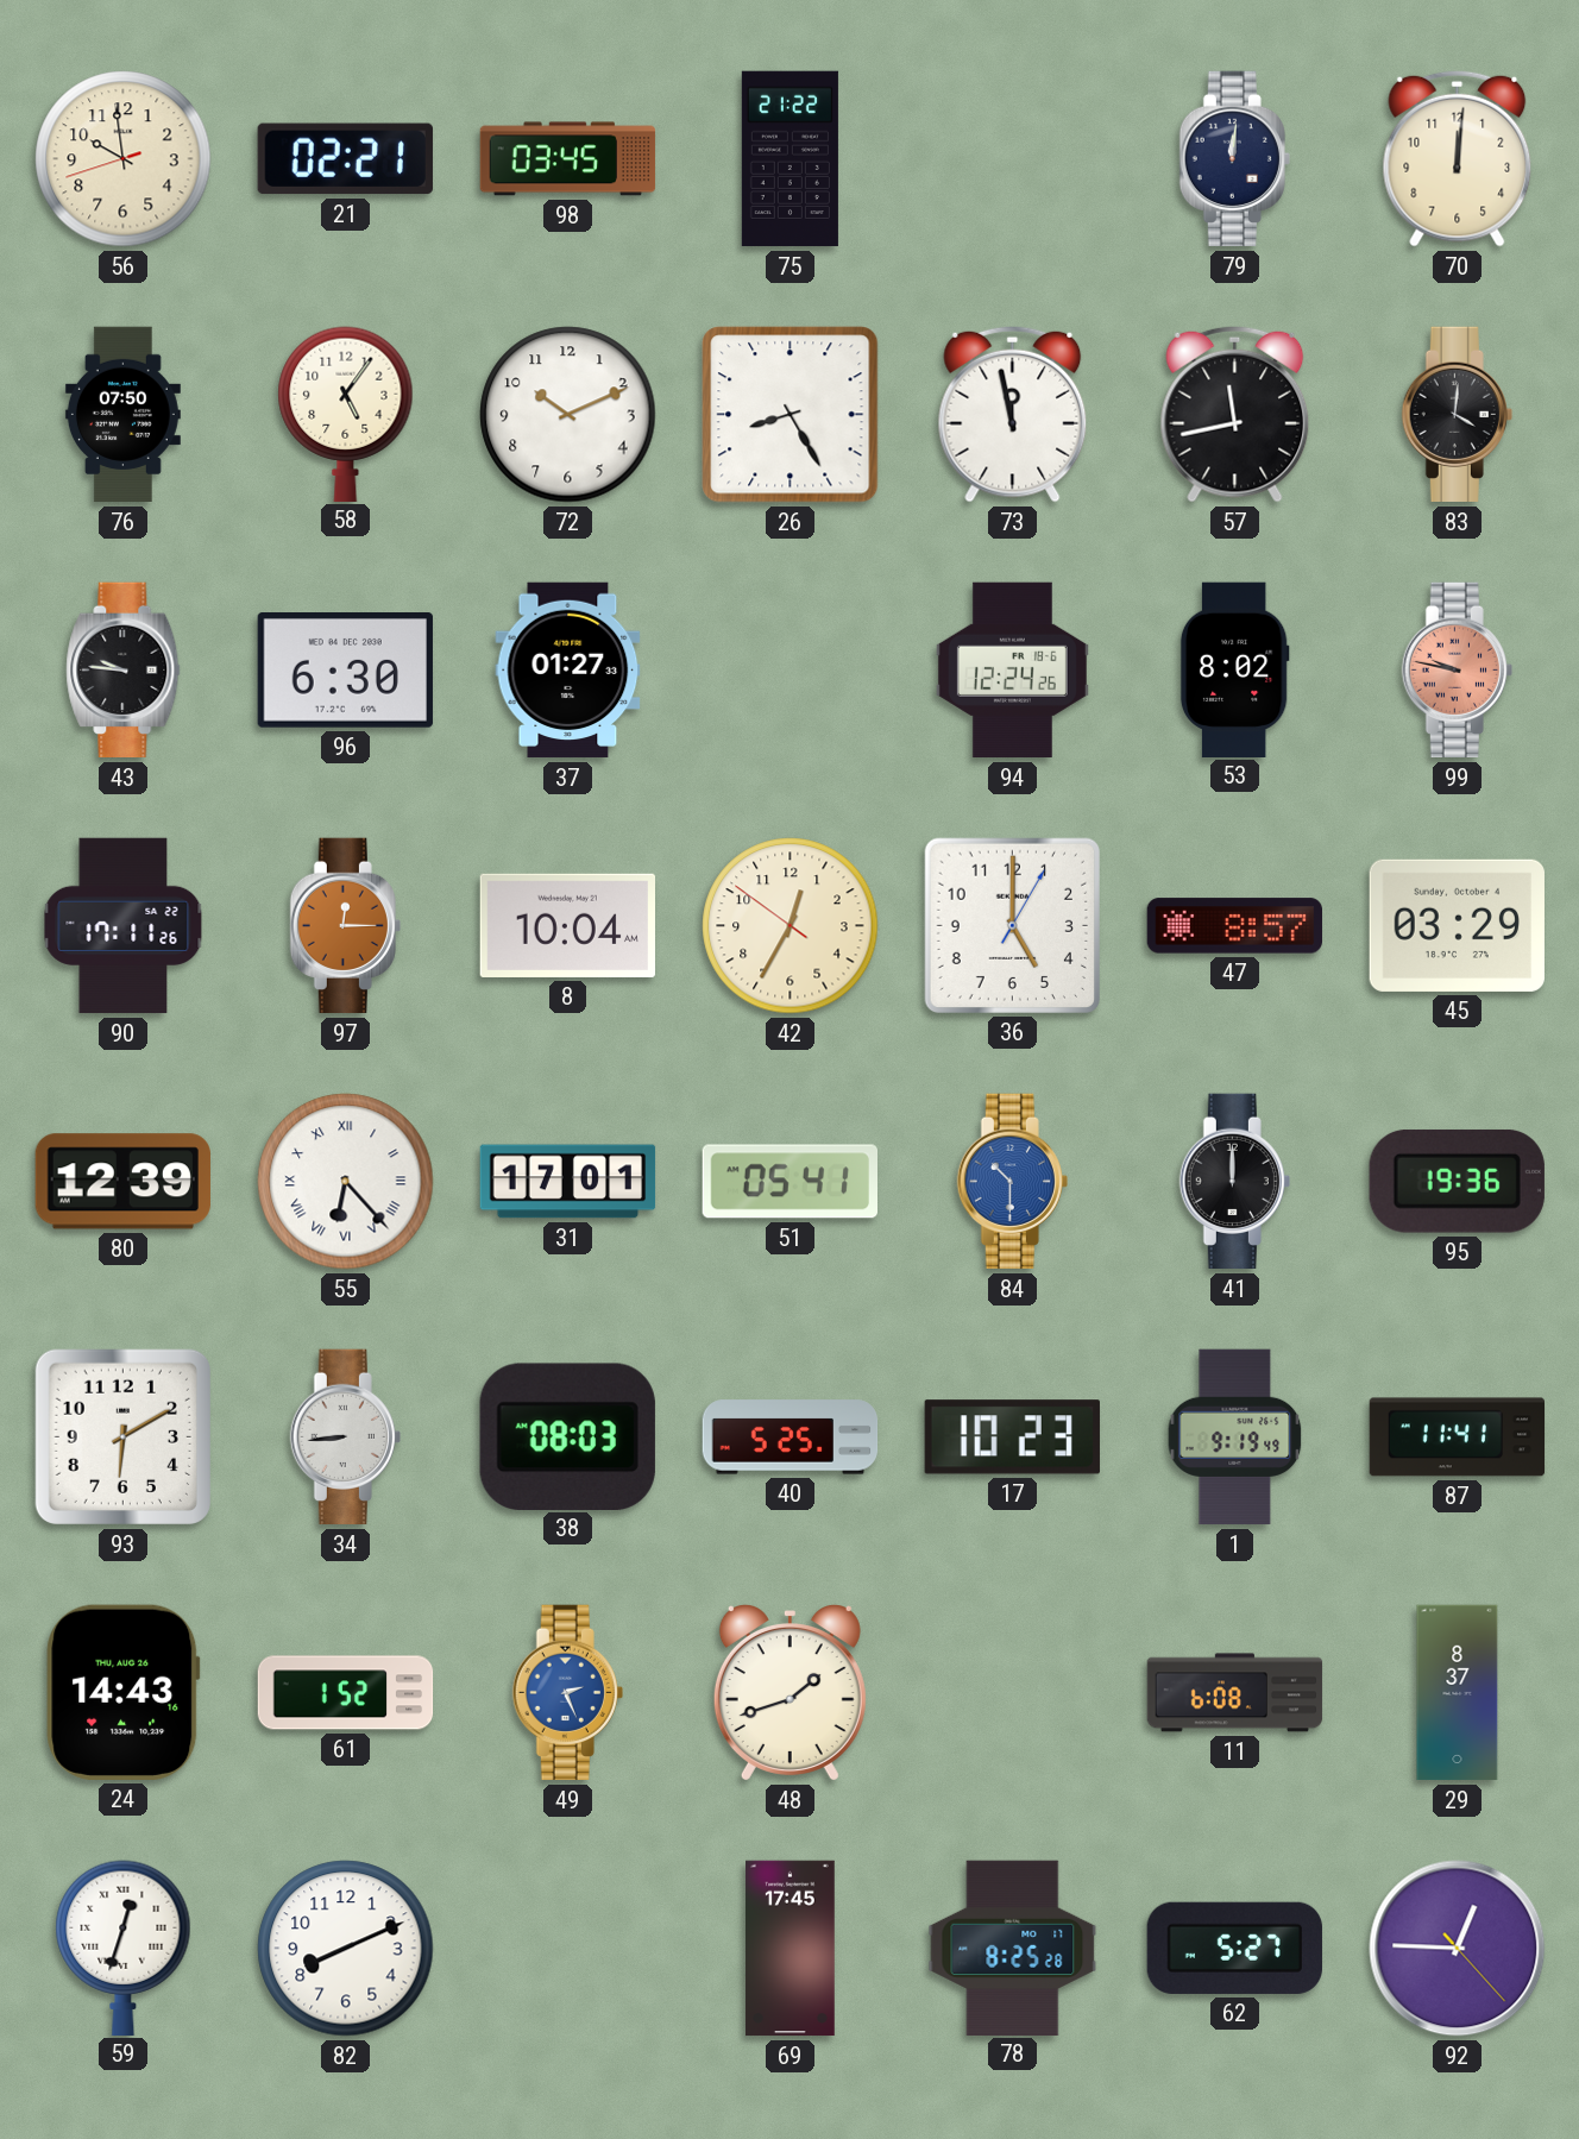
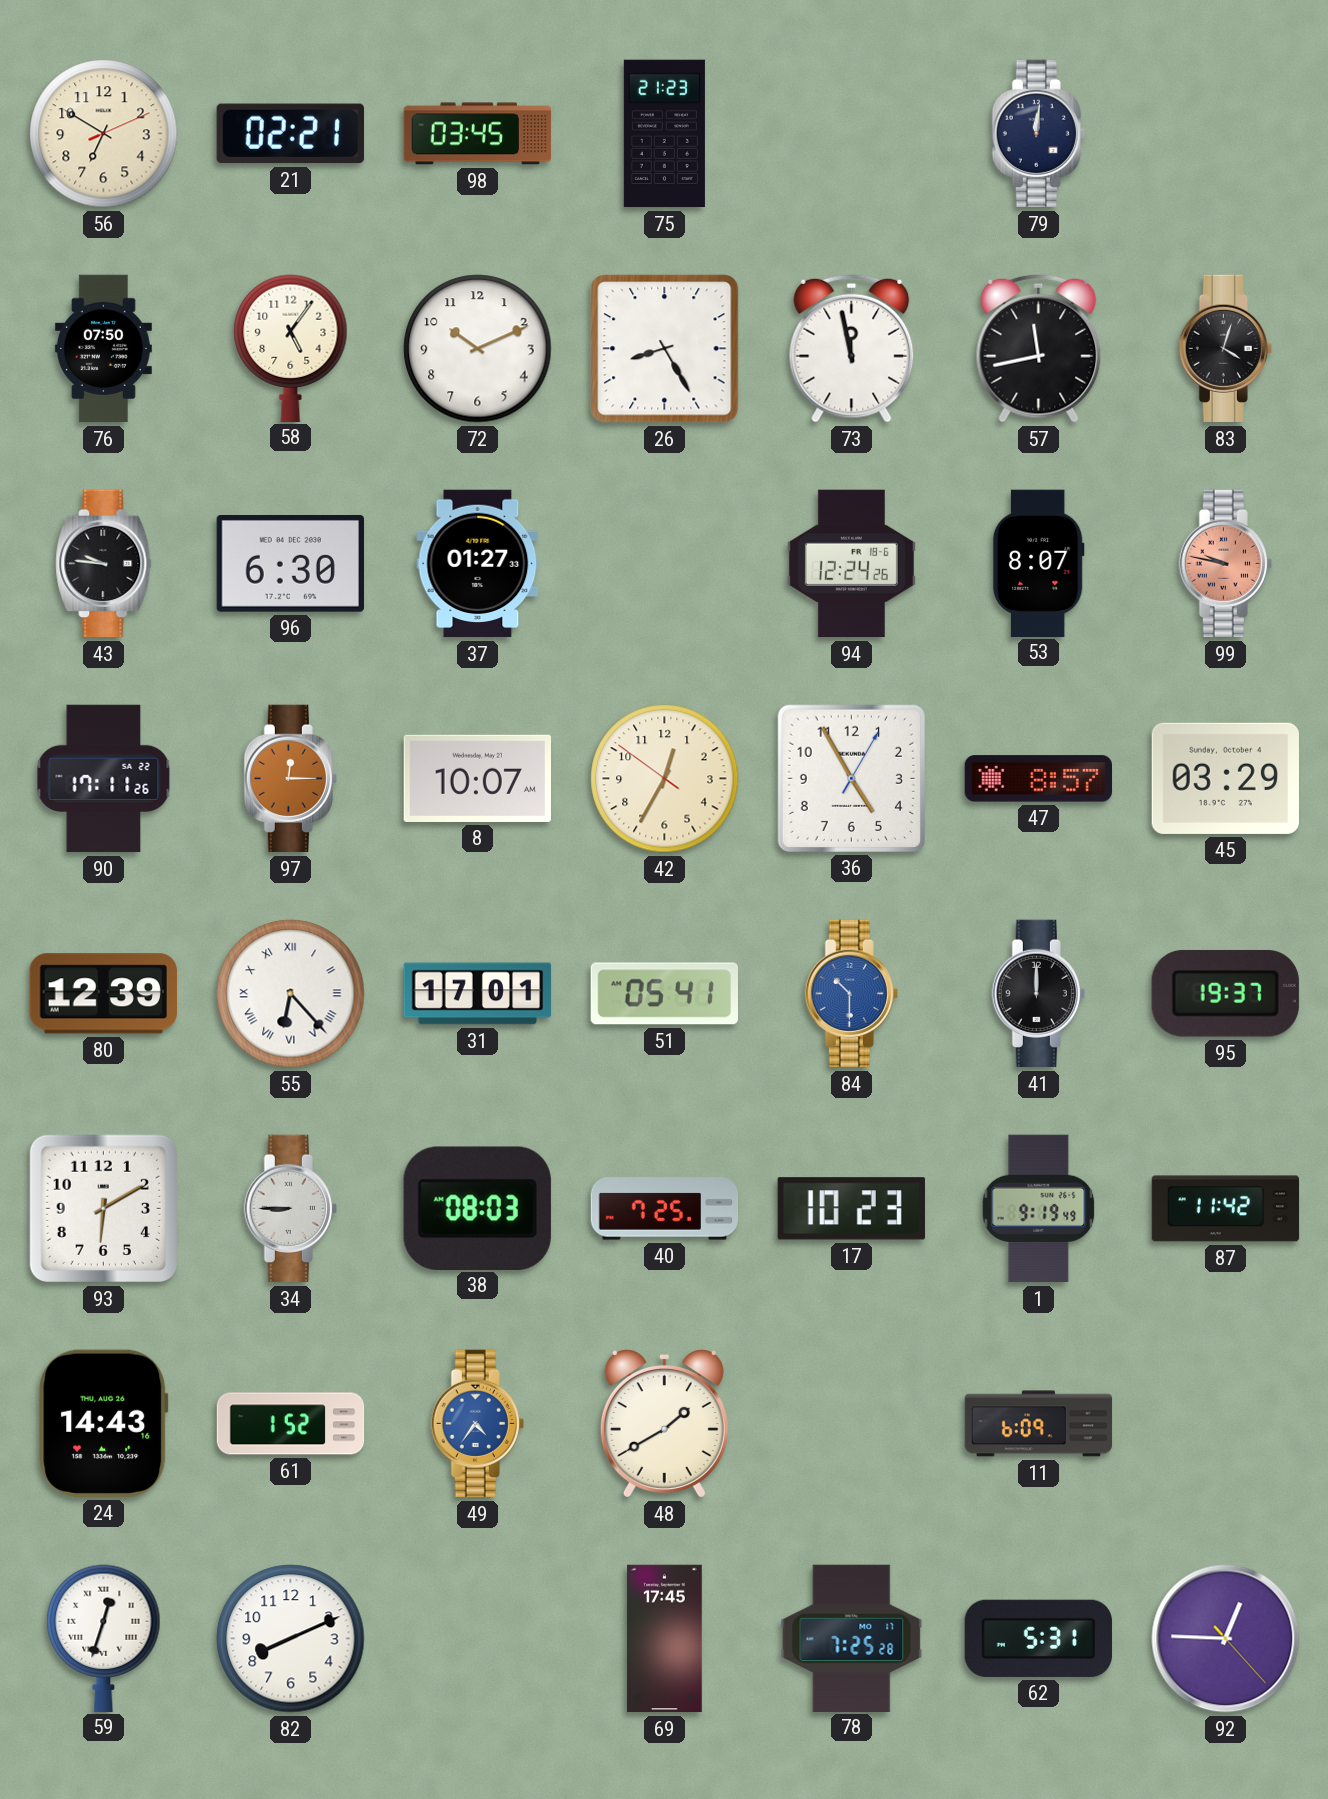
56: 9:58 -> 6:50 (104, 134)
75: 21:22 -> 21:23 (664, 134)
70: 12:01 -> none (1458, 158)
83: 4:01 -> 4:03 (1225, 349)
53: 8:02 -> 8:07 (1038, 563)
8: 10:04 -> 10:07 (477, 778)
36: 5:00 -> 4:55 (851, 778)
95: 19:36 -> 19:37 (1225, 993)
34: 8:44 -> 8:45 (290, 1209)
40: 5:25 -> 7:25 (665, 1209)
87: 11:41 -> 11:42 (1226, 1209)
49: 2:26 -> 4:36 (477, 1424)
48: 1:42 -> 1:40 (664, 1424)
11: 6:08 -> 6:09 (1039, 1424)
29: 8:37 -> none (1458, 1693)
78: 8:25 -> 7:25 (852, 1638)
62: 5:27 -> 5:31 (1038, 1638)
